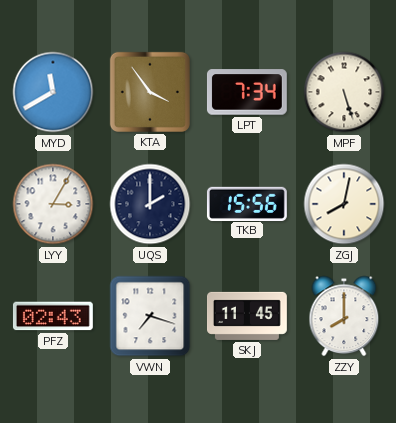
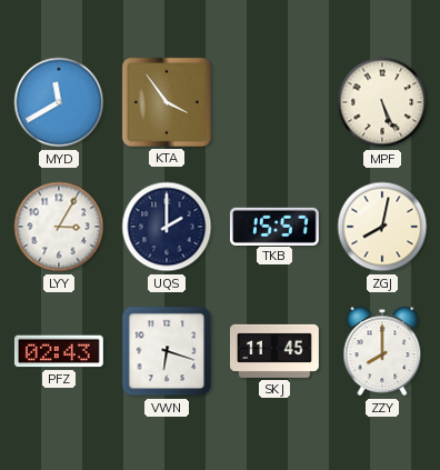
LPT: 7:34 -> none (247, 92)
MPF: 5:27 -> 5:26 (382, 102)
TKB: 15:56 -> 15:57 (274, 226)
VWN: 7:18 -> 6:18 (167, 351)
